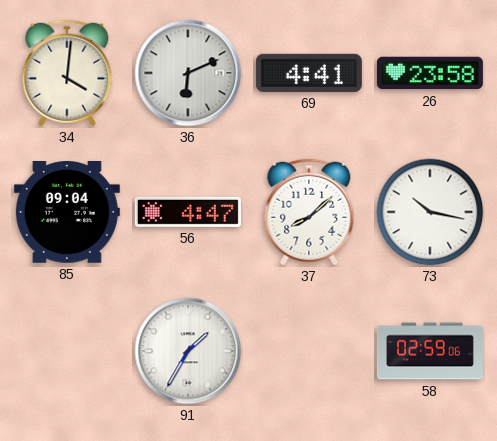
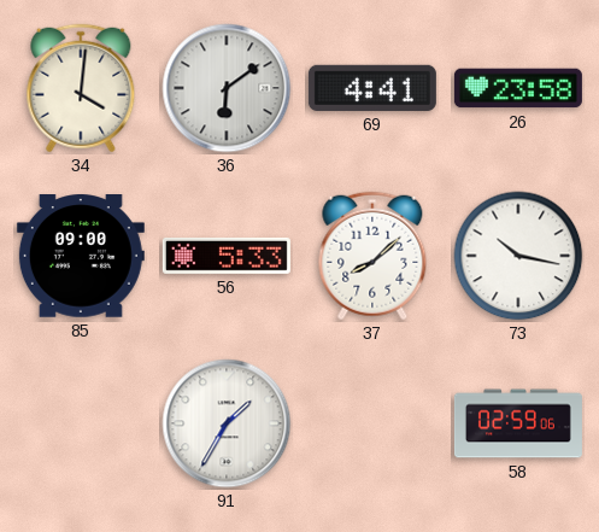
36: 6:11 -> 6:09 (227, 88)
85: 09:04 -> 09:00 (81, 256)
56: 4:47 -> 5:33 (227, 256)
